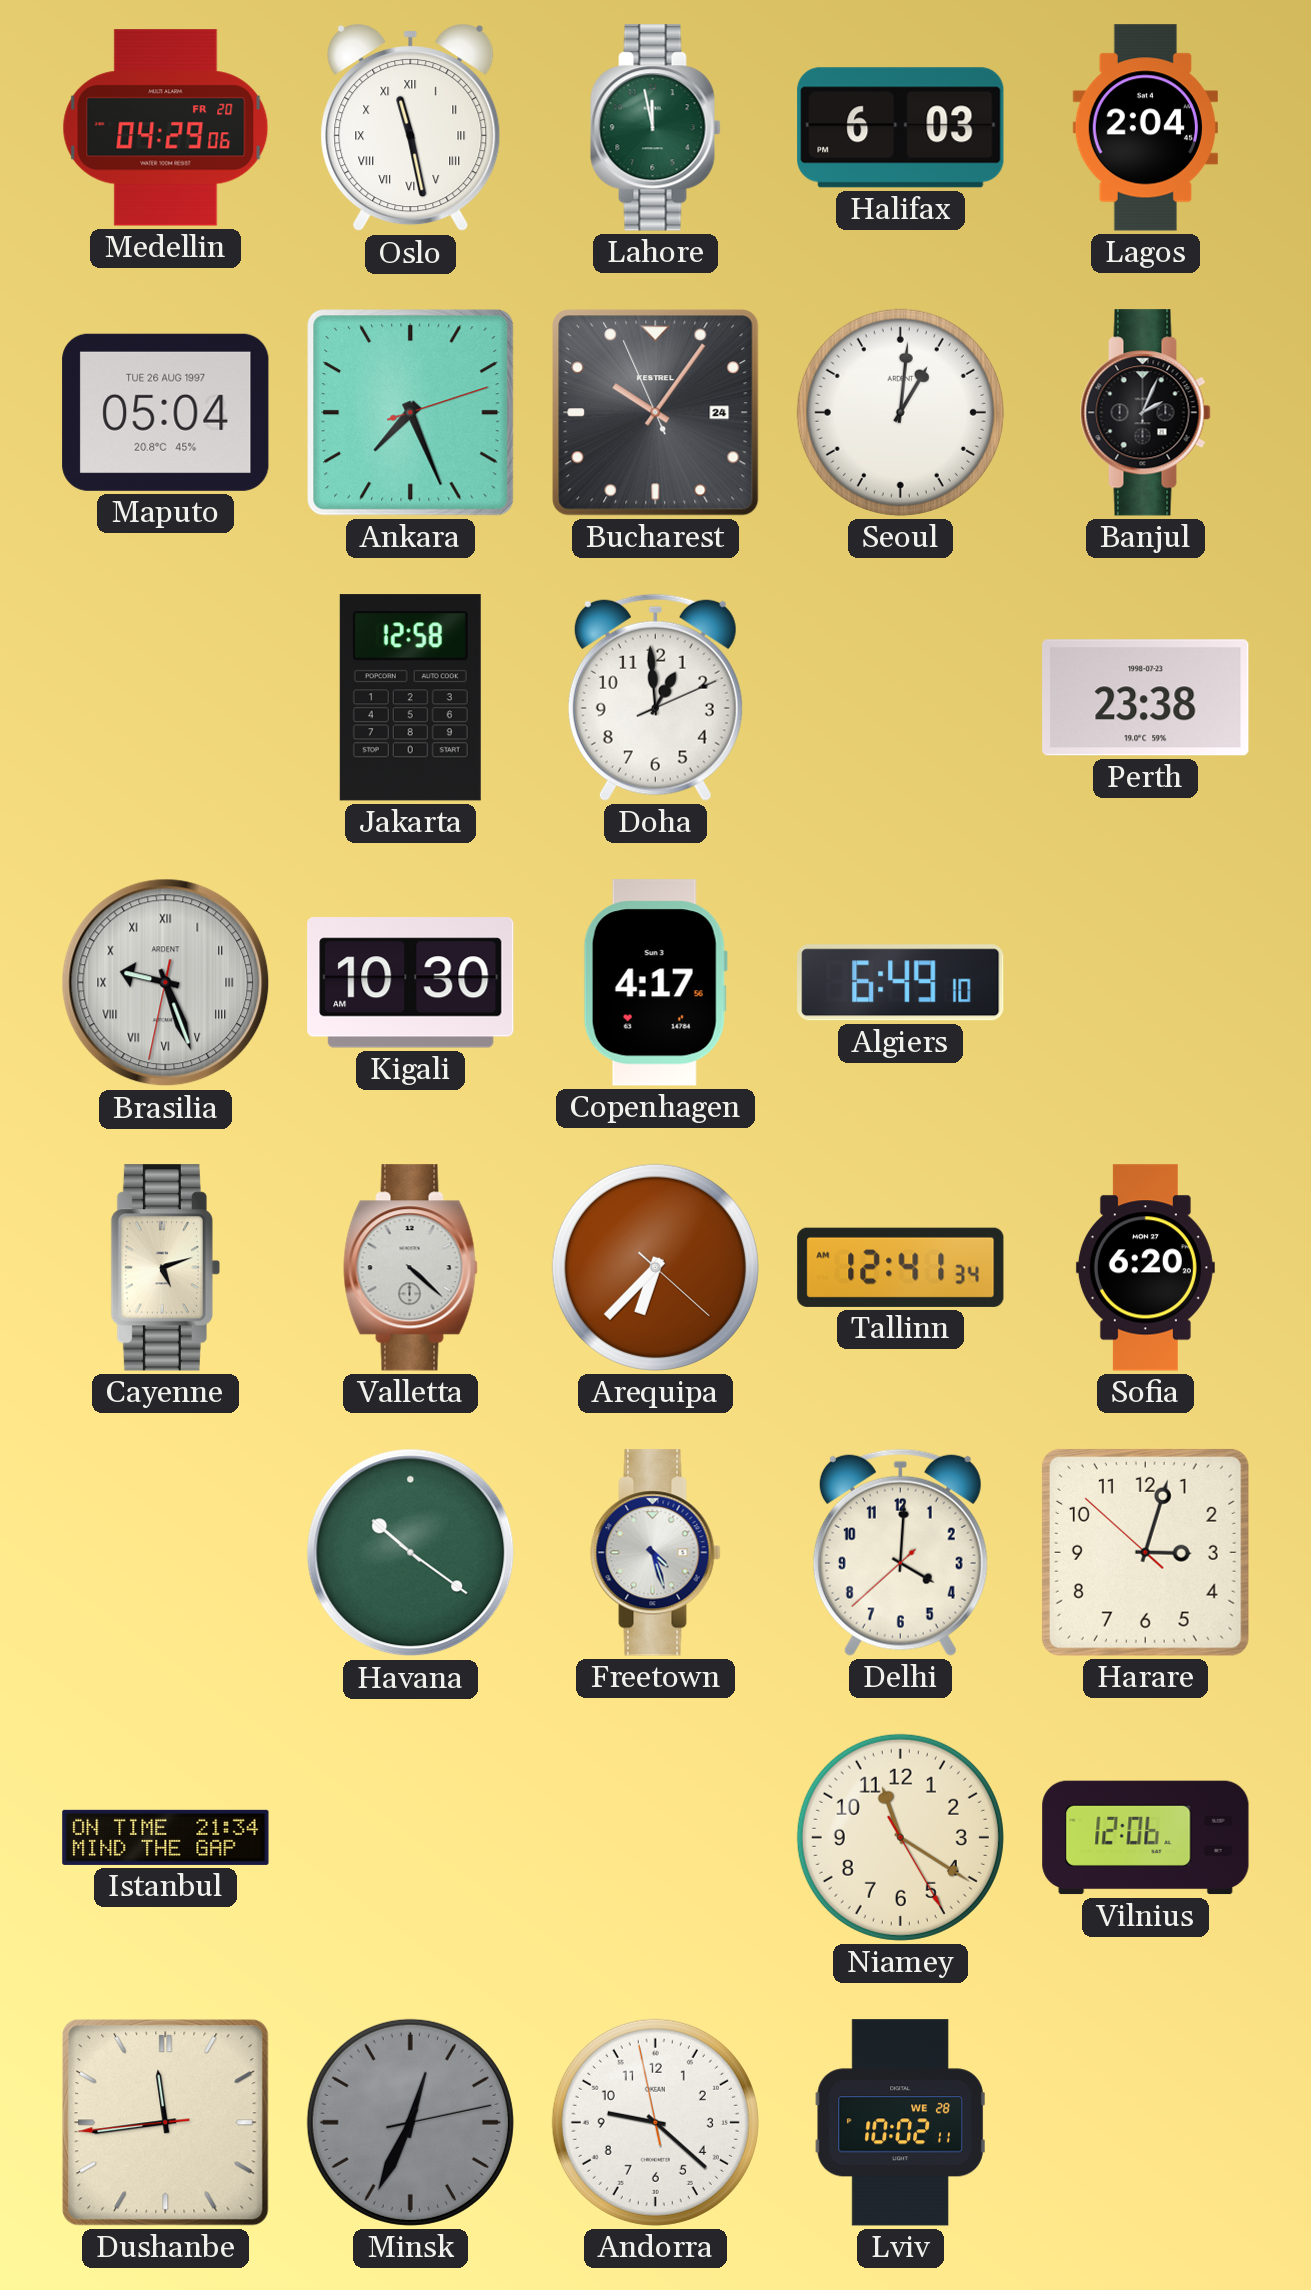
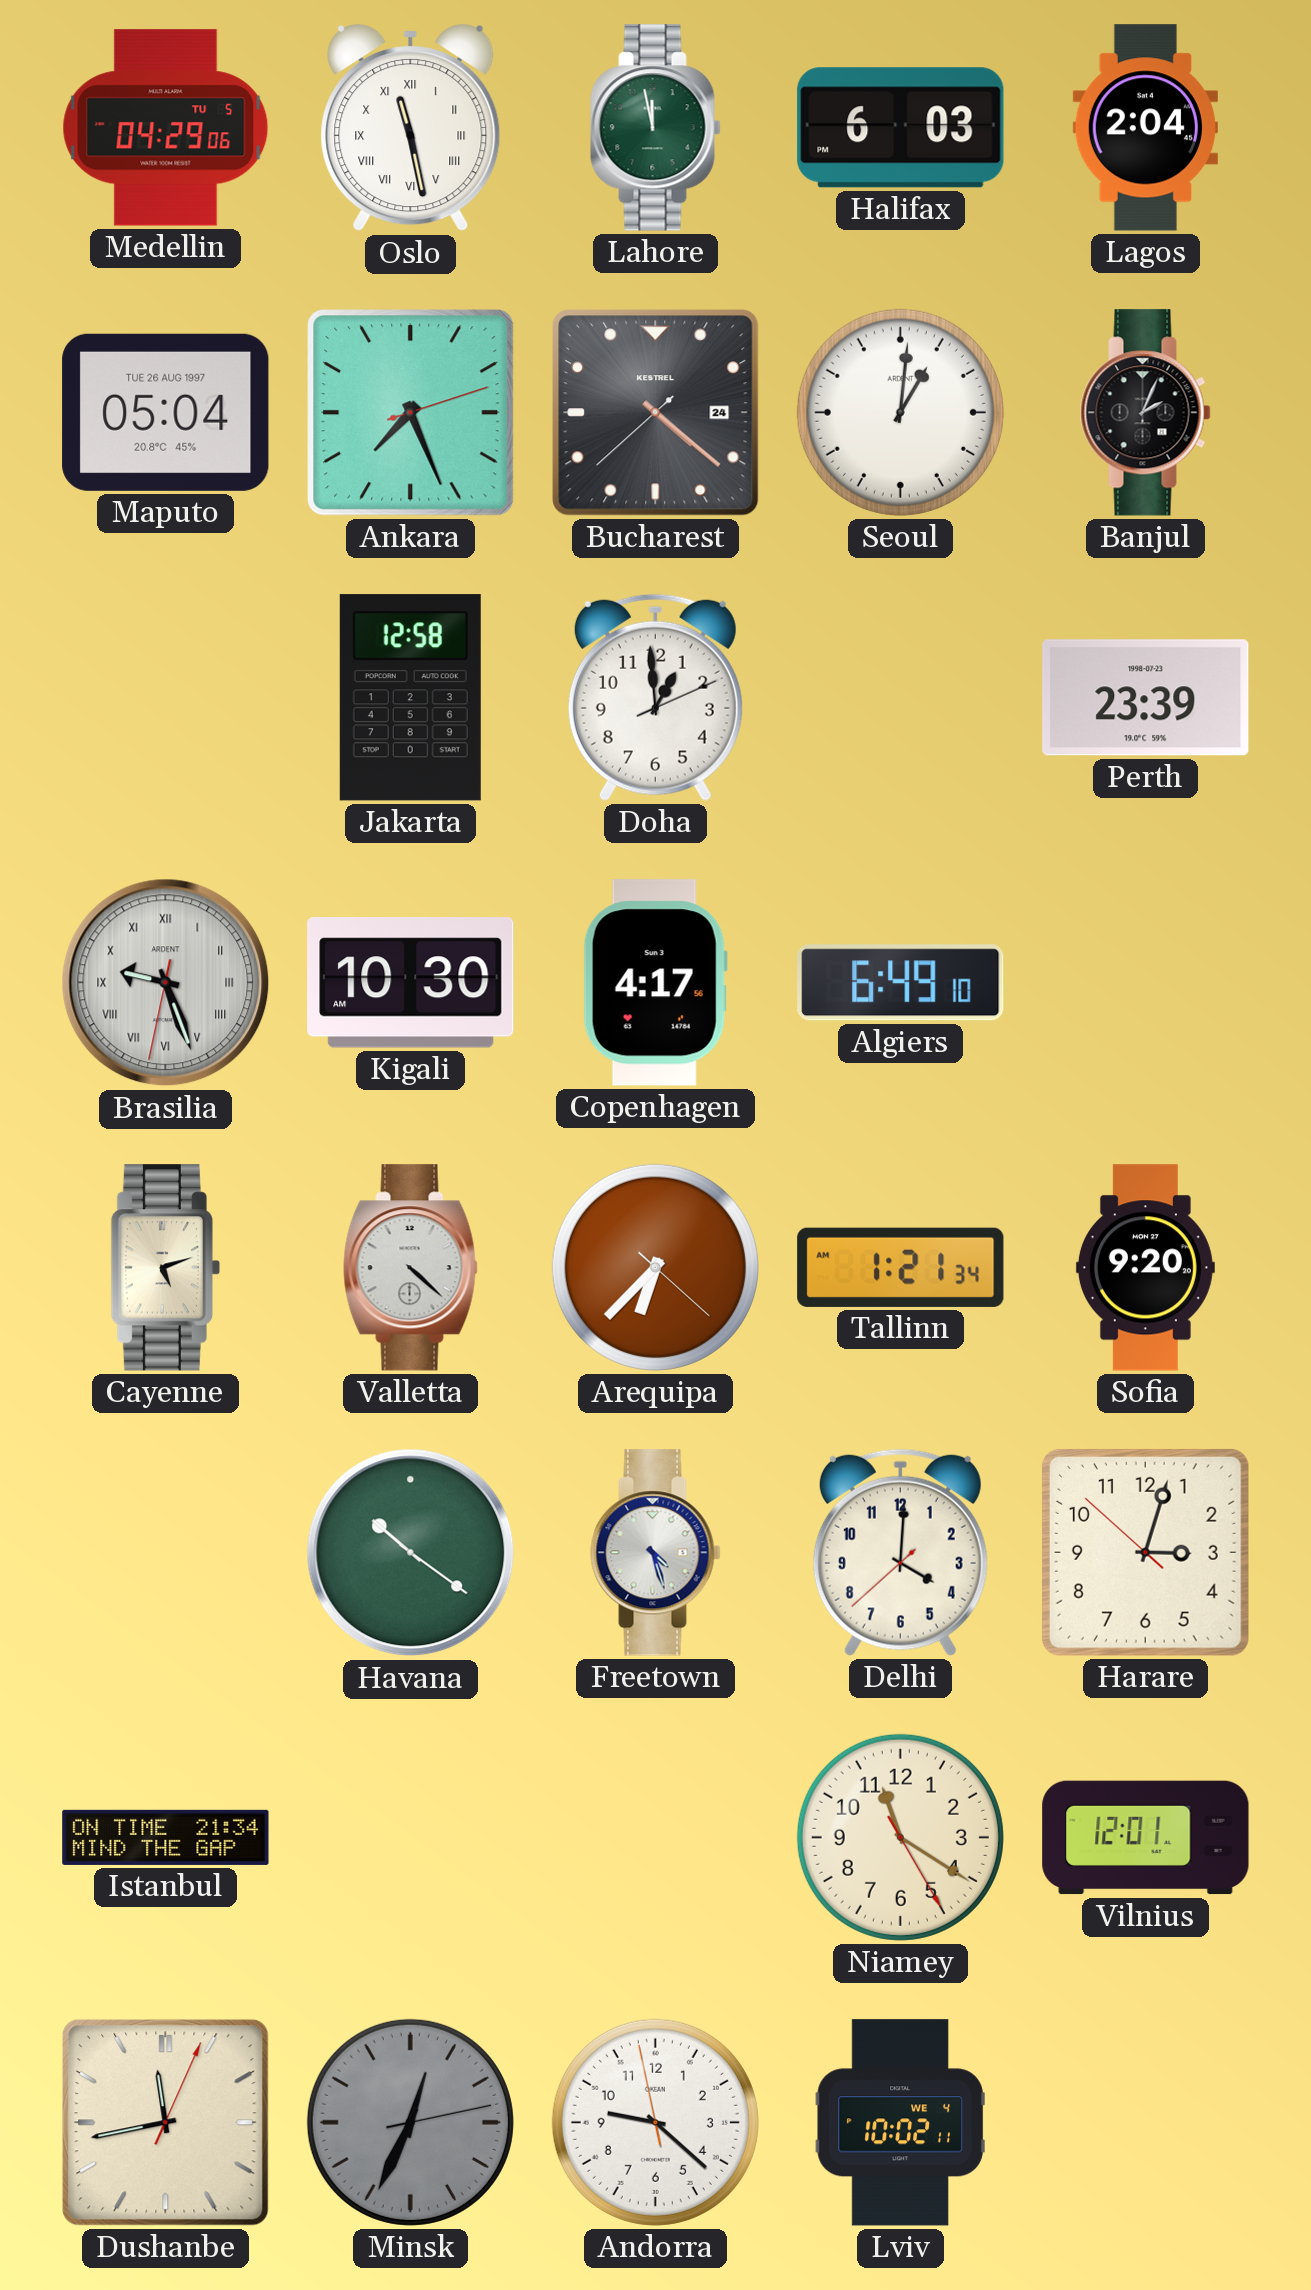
Medellin date: FR 20 -> TU 5 (166, 128)
Bucharest: 10:05 -> 4:21 (656, 413)
Perth: 23:38 -> 23:39 (1146, 698)
Tallinn: 12:41 -> 1:21 (901, 1267)
Sofia: 6:20 -> 9:20 (1145, 1268)
Vilnius: 12:06 -> 12:01 (1146, 1838)
Dushanbe: 11:43:44 -> 11:43:04 (166, 2123)
Lviv date: WE 28 -> WE 4 (900, 2123)
